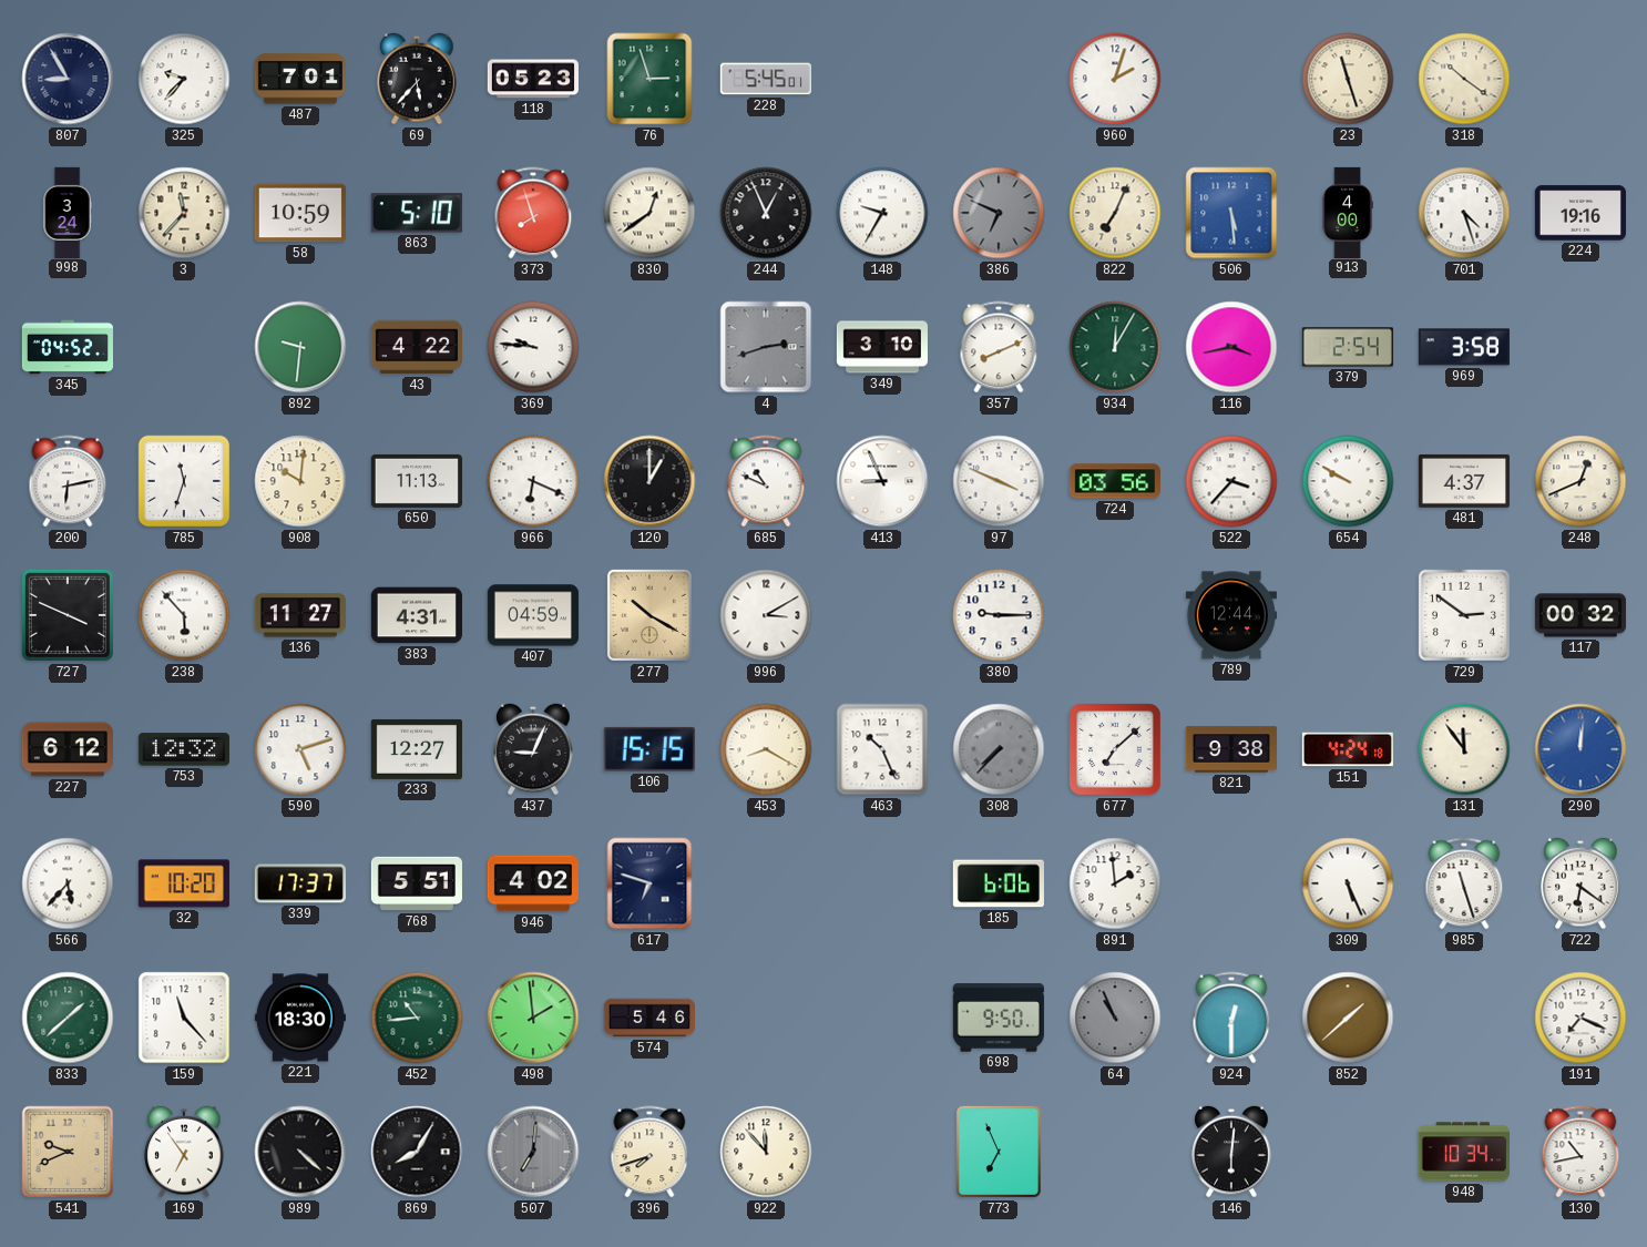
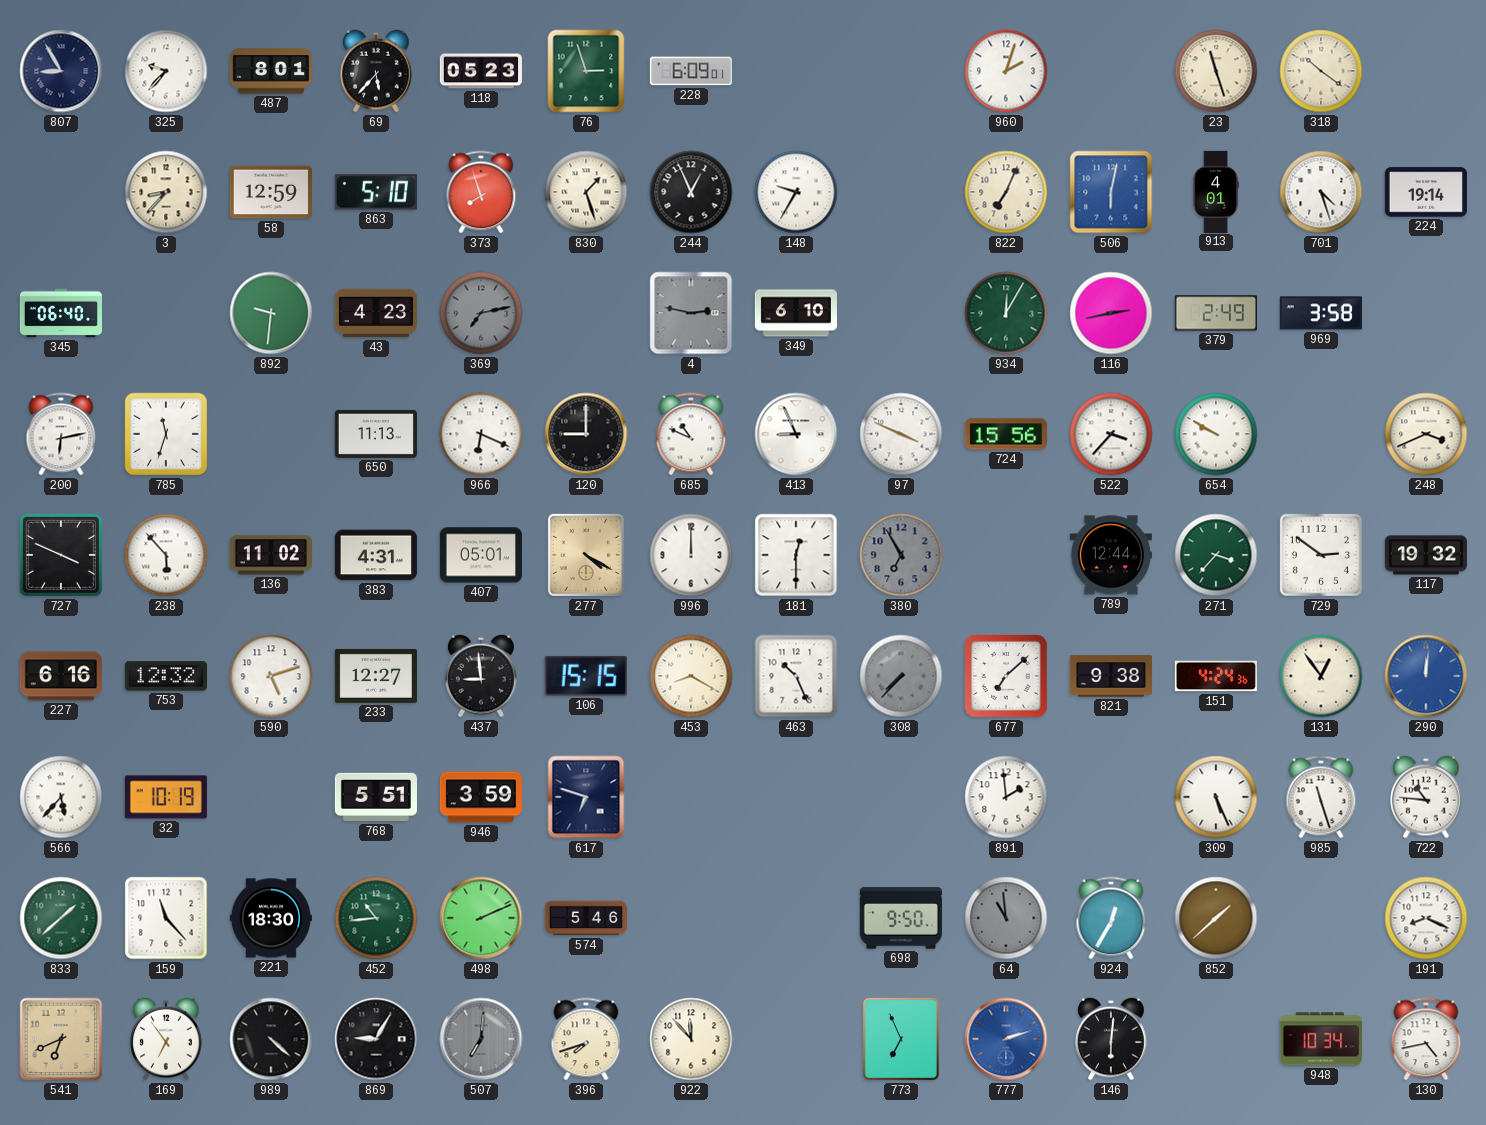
487: 7:01 -> 8:01 (271, 71)
228: 5:45 -> 6:09 (691, 71)
998: 3:24 -> none (68, 212)
3: 11:37 -> 8:37 (166, 192)
58: 10:59 -> 12:59 (271, 192)
830: 12:39 -> 1:27 (586, 192)
386: 6:49 -> none (999, 213)
506: 5:29 -> 6:02 (1111, 192)
913: 4:00 -> 4:01 (1216, 191)
224: 19:16 -> 19:14 (1426, 192)
345: 04:52 -> 06:40 (60, 313)
43: 4:22 -> 4:23 (376, 313)
369: 9:46 -> 7:13 (481, 313)
369 dial: white -> grey (481, 313)
4: 2:42 -> 2:47 (691, 313)
349: 3:10 -> 6:10 (795, 313)
357: 8:11 -> none (999, 347)
116: 3:43 -> 2:43 (1111, 313)
379: 2:54 -> 2:49 (1216, 313)
908: 10:01 -> none (300, 481)
120: 1:00 -> 9:00 (586, 434)
724: 03:56 -> 15:56 (1006, 434)
481: 4:37 -> none (1464, 481)
248: 12:41 -> 3:41 (1426, 434)
136: 11:27 -> 11:02 (271, 555)
407: 04:59 -> 05:01 (481, 555)
277: 10:20 -> 4:20 (586, 555)
996: 3:10 -> 12:00 (691, 555)
181: none -> 12:30 (796, 555)
380: 9:15 -> 6:55 (901, 555)
380 dial: white -> grey (901, 555)
271: none -> 3:37 (1216, 555)
117: 00:32 -> 19:32 (1426, 555)
227: 6:12 -> 6:16 (61, 676)
437: 9:04 -> 8:59 (481, 676)
151: 4:24:18 -> 4:24:36 (1216, 676)
131: 11:54 -> 12:54 (1321, 676)
32: 10:20 -> 10:19 (166, 797)
339: 17:37 -> none (300, 883)
946: 4:02 -> 3:59 (481, 797)
185: 6:06 -> none (999, 883)
722: 6:21 -> 10:46 (1426, 797)
498: 1:59 -> 2:11 (481, 918)
64: 10:56 -> 10:59 (1006, 918)
924: 12:30 -> 12:35 (1111, 918)
191: 7:19 -> 8:19 (1426, 918)
541: 9:41 -> 6:41 (61, 1039)
869: 8:05 -> 9:05 (376, 1039)
777: none -> 2:12 (1006, 1039)
130: 10:43 -> 4:43 (1426, 1039)
